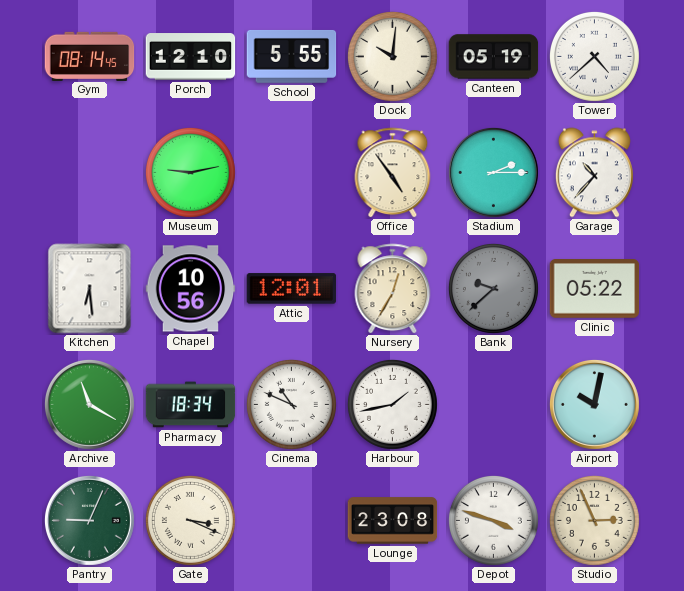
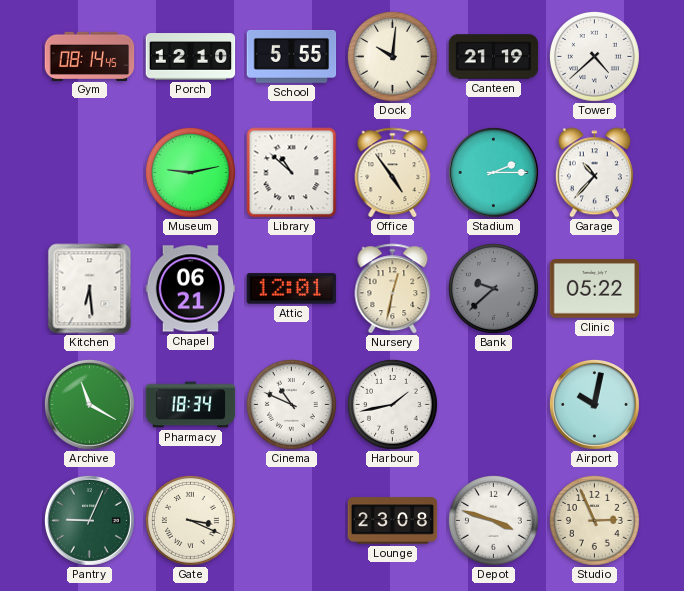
Canteen: 05:19 -> 21:19 (494, 57)
Library: none -> 10:52 (292, 173)
Chapel: 10:56 -> 06:21 (191, 289)
Nursery: 12:35 -> 12:32 (393, 289)
